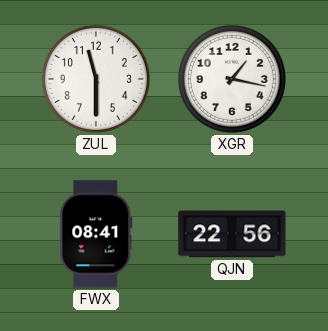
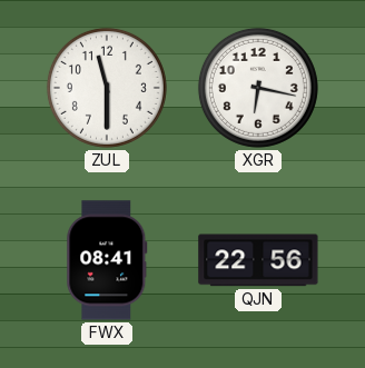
XGR: 1:17 -> 6:17 (258, 88)
